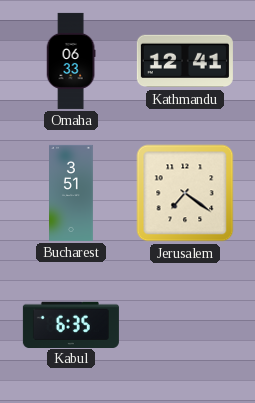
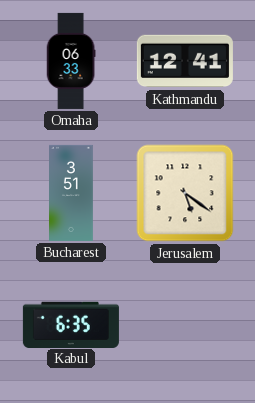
Jerusalem: 7:21 -> 5:21 (185, 193)
